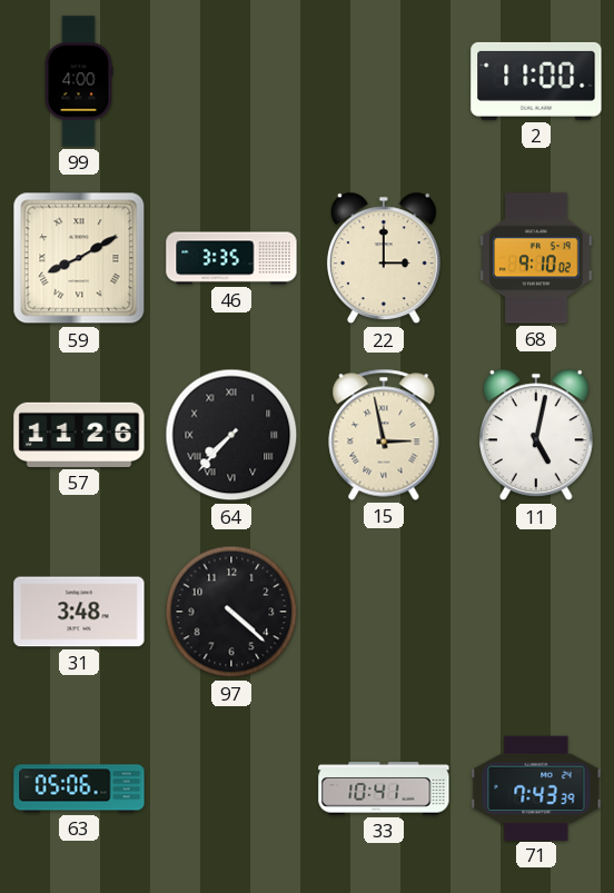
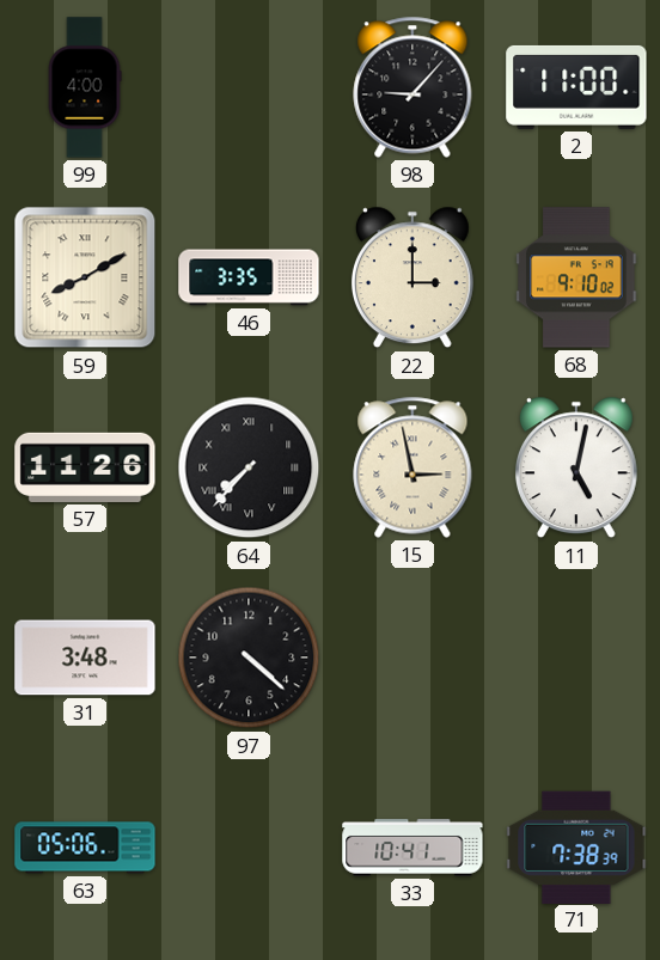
98: none -> 9:07 (412, 87)
71: 7:43 -> 7:38 (576, 846)
